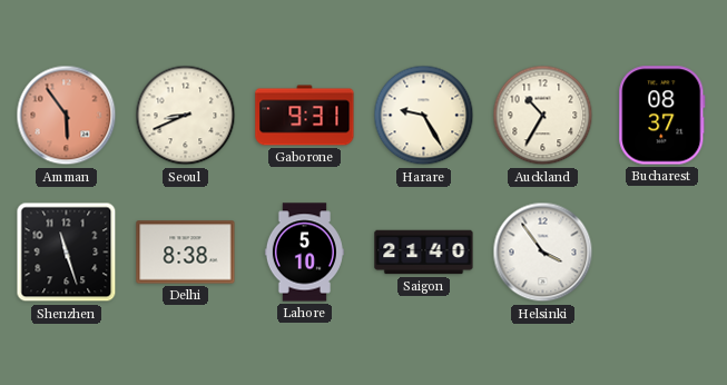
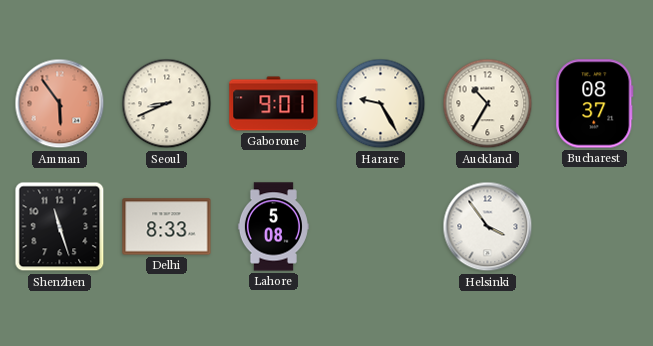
Gaborone: 9:31 -> 9:01 (274, 104)
Delhi: 8:38 -> 8:33 (167, 227)
Lahore: 5:10 -> 5:08 (273, 227)
Saigon: 21:40 -> none (424, 253)
